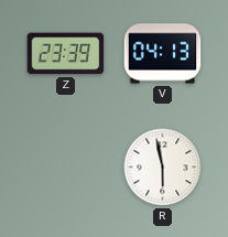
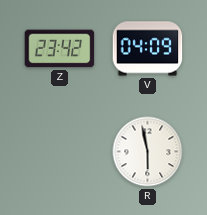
Z: 23:39 -> 23:42 (60, 49)
V: 04:13 -> 04:09 (148, 49)
